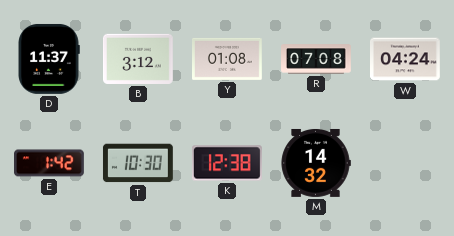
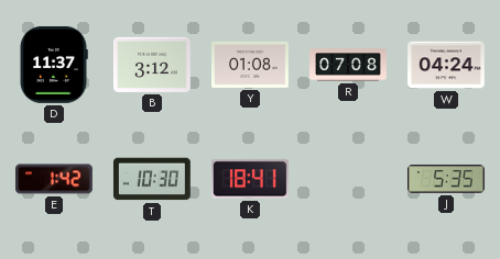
K: 12:38 -> 18:41 (250, 179)
M: 14:32 -> none (316, 163)
J: none -> 5:35 (447, 179)
